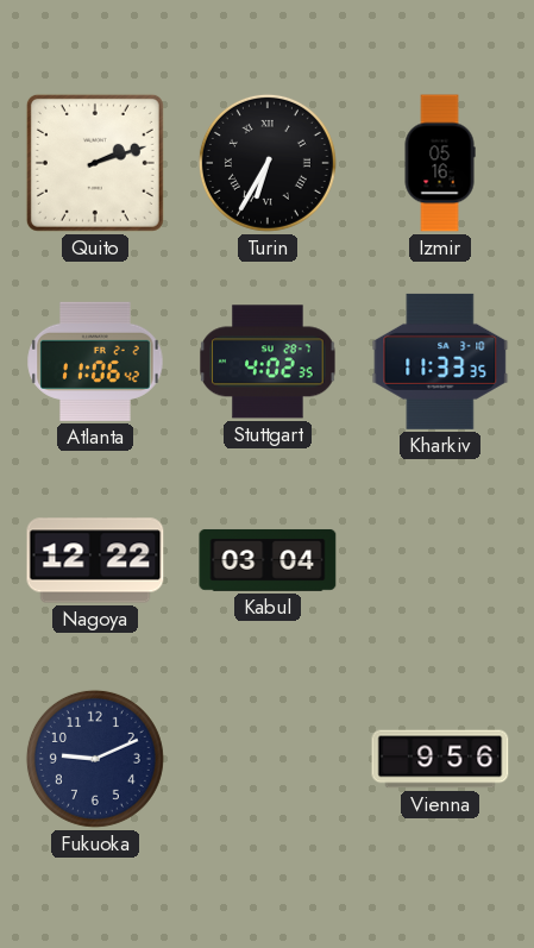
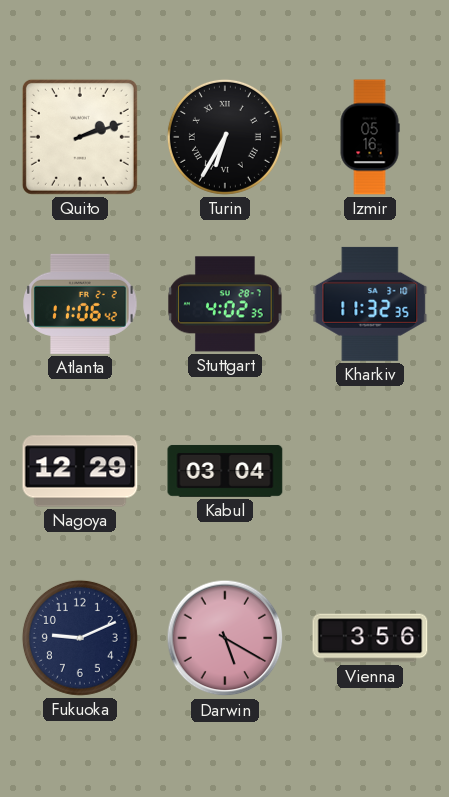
Kharkiv: 11:33 -> 11:32 (370, 304)
Nagoya: 12:22 -> 12:29 (80, 471)
Darwin: none -> 5:20 (225, 638)
Vienna: 9:56 -> 3:56 (370, 638)
